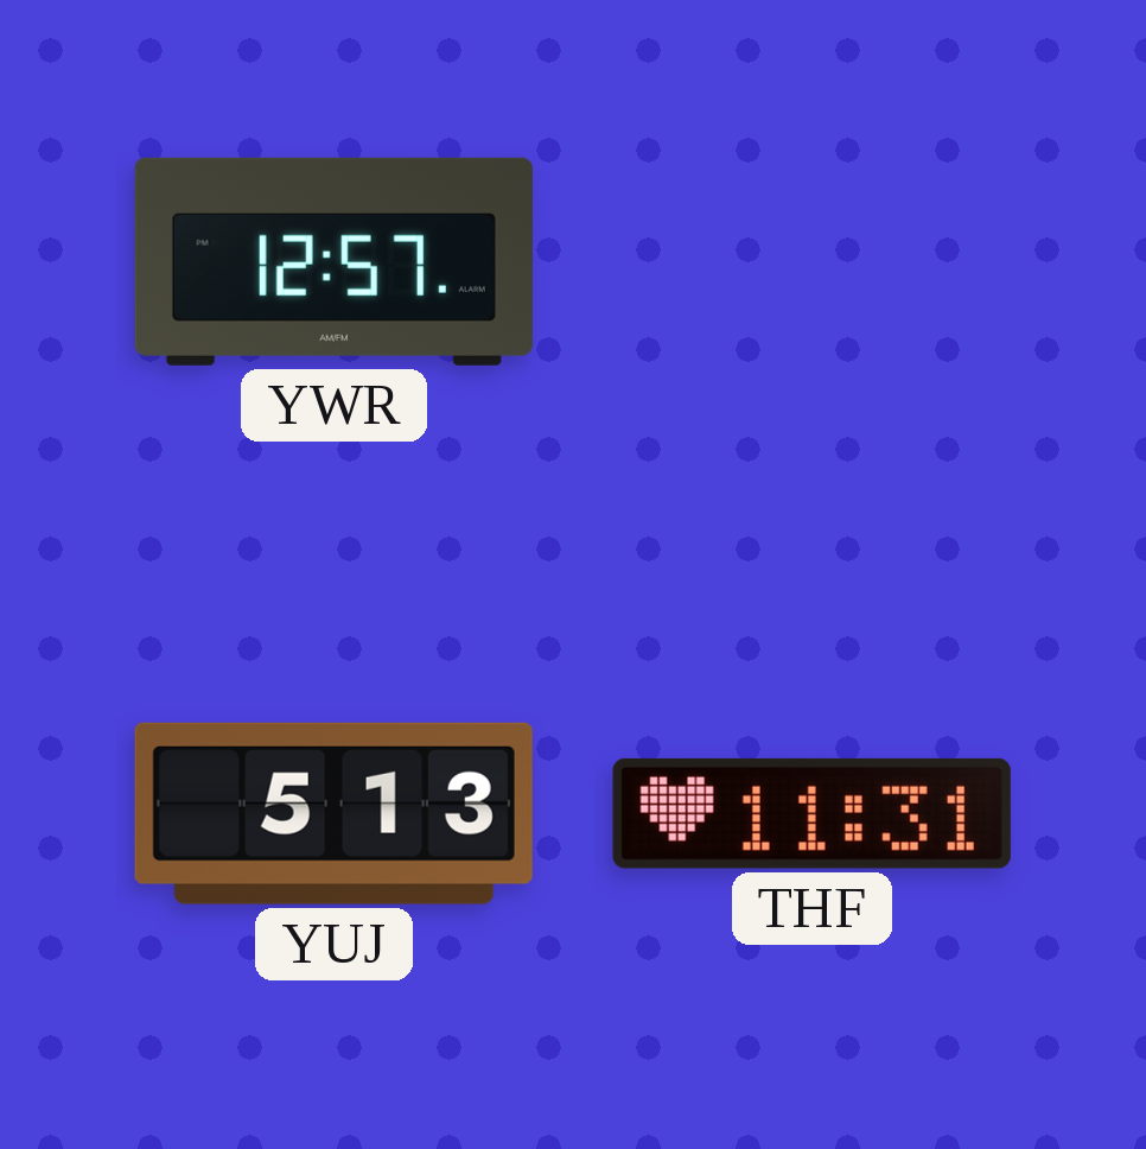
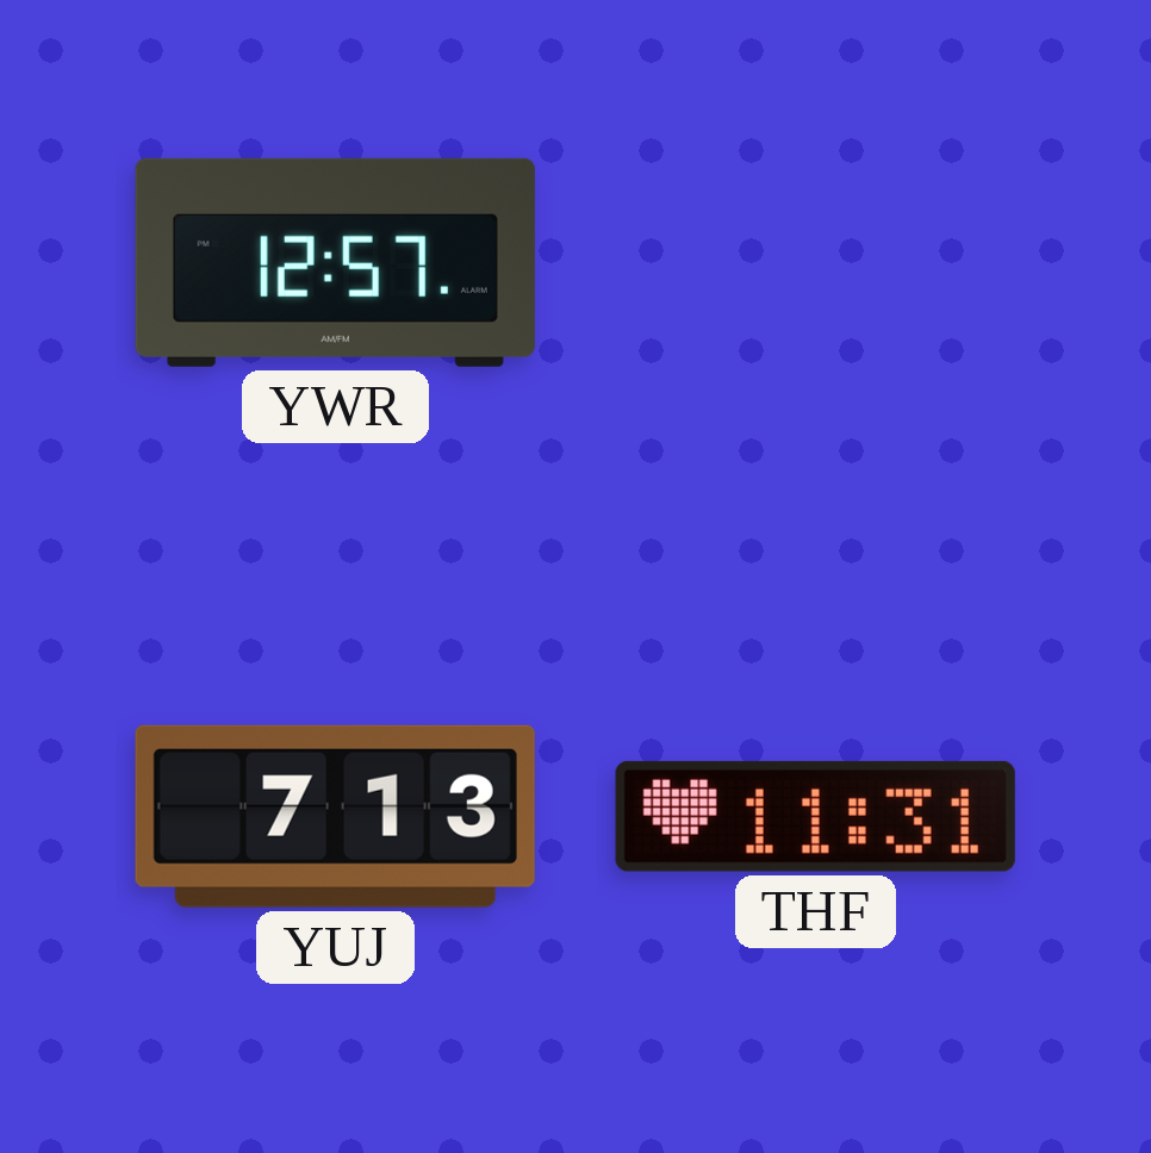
YUJ: 5:13 -> 7:13 (335, 816)
